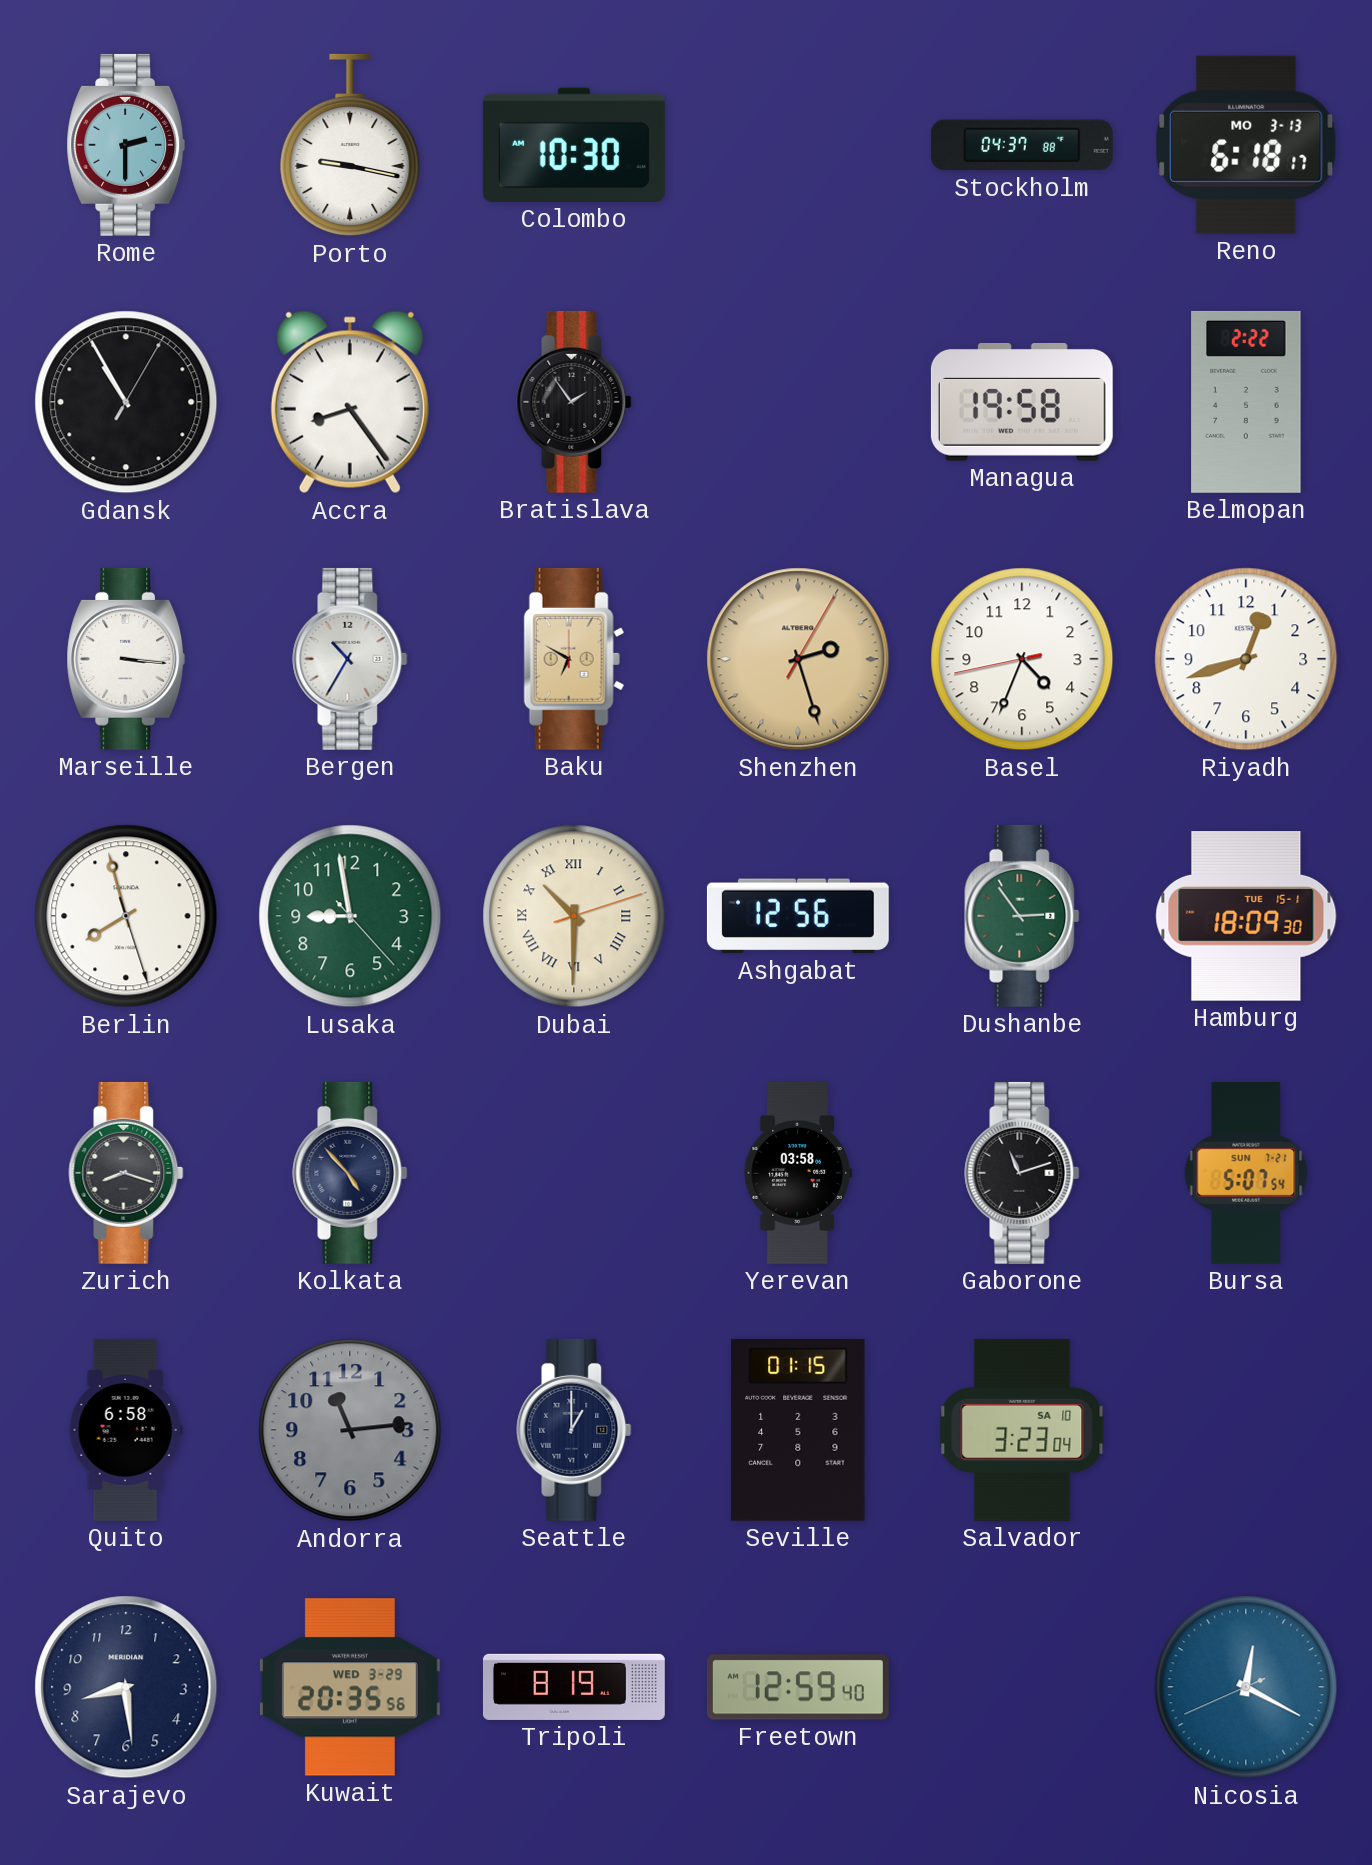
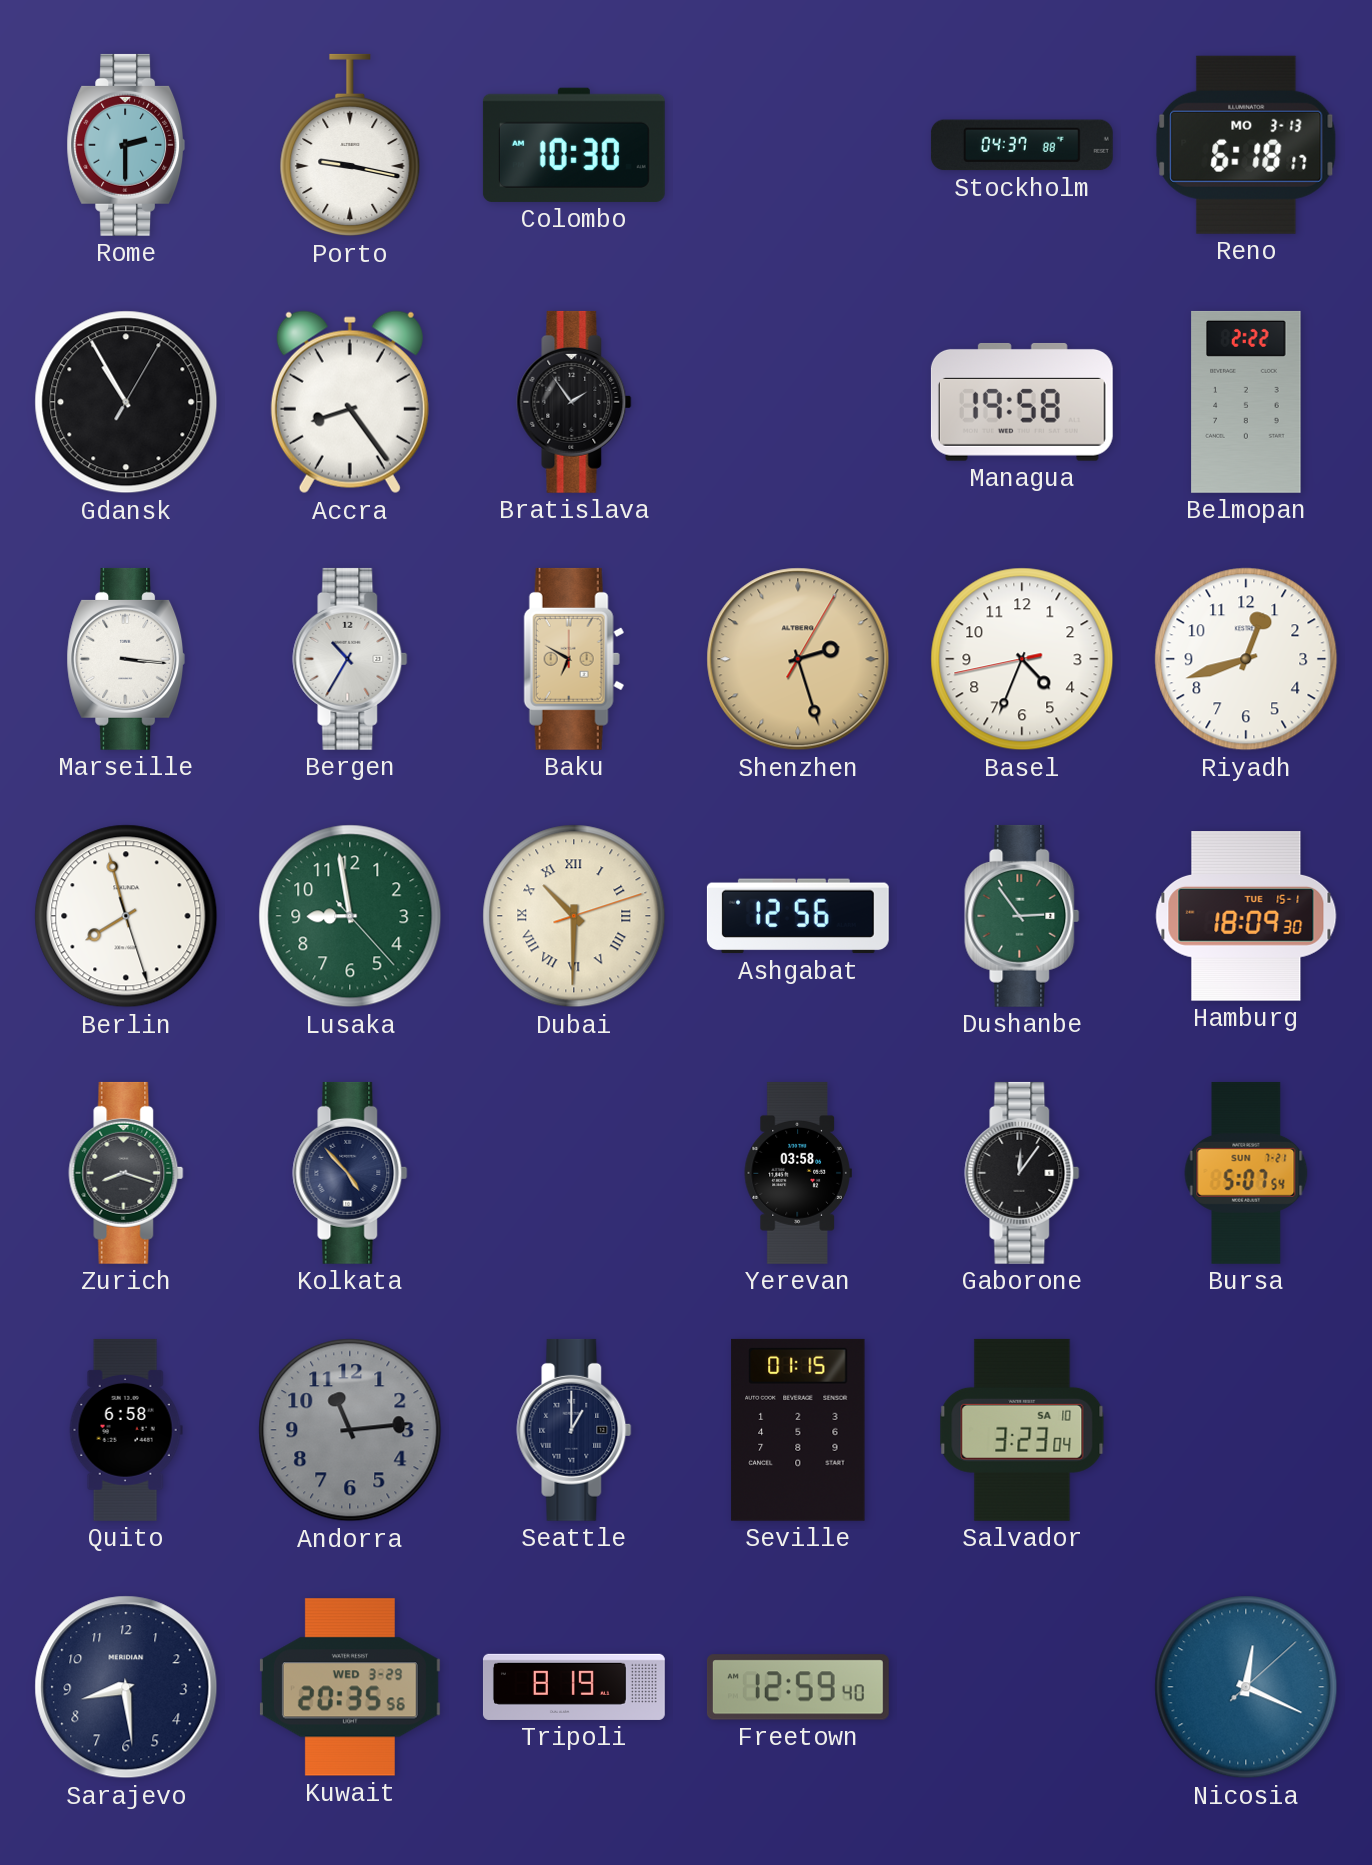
Gaborone: 11:12 -> 12:06 (1022, 1173)
Nicosia: 12:19:41 -> 12:19:08 (1246, 1687)
